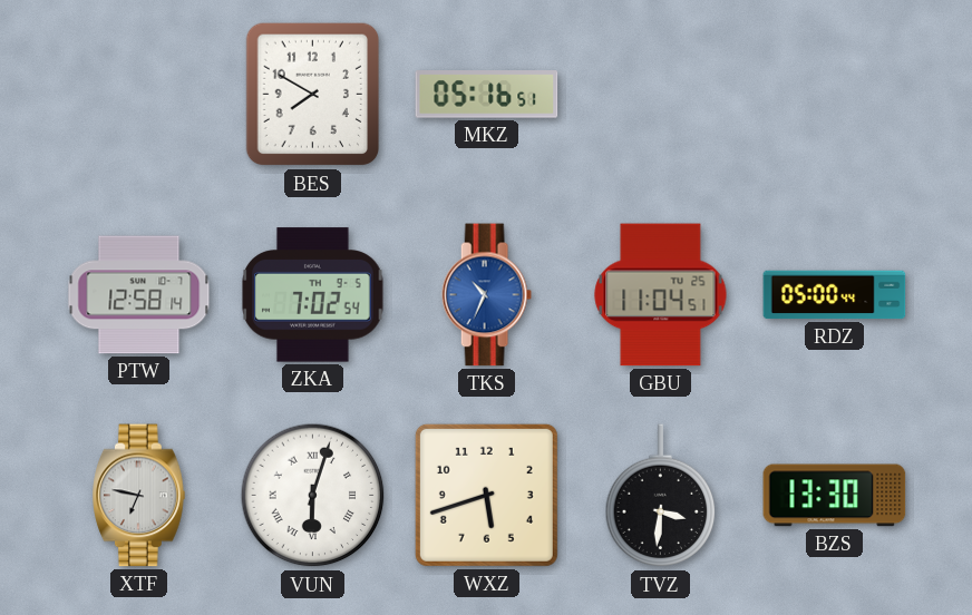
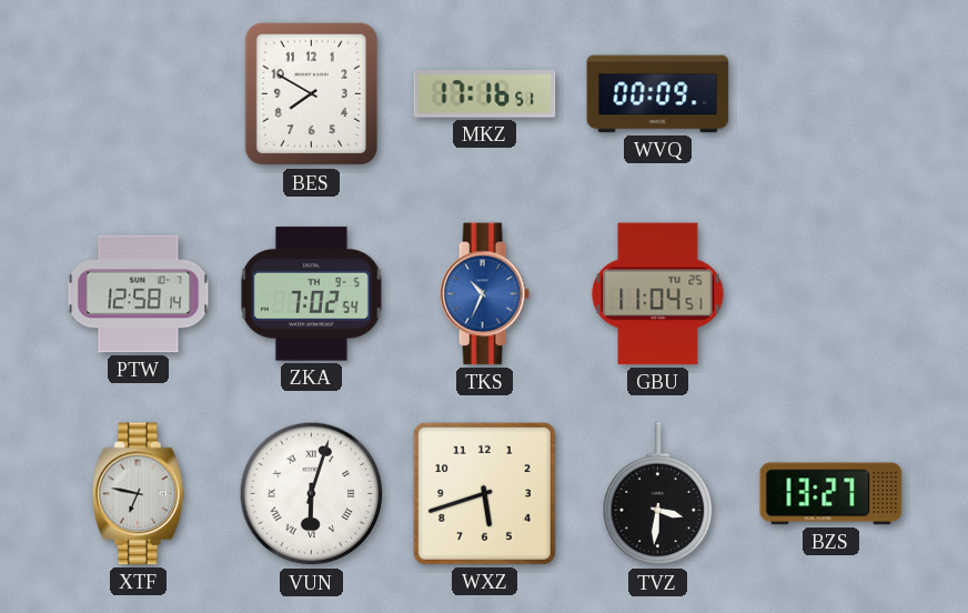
MKZ: 05:16 -> 17:16 (485, 94)
WVQ: none -> 00:09 (658, 94)
RDZ: 05:00 -> none (835, 295)
BZS: 13:30 -> 13:27 (831, 494)
